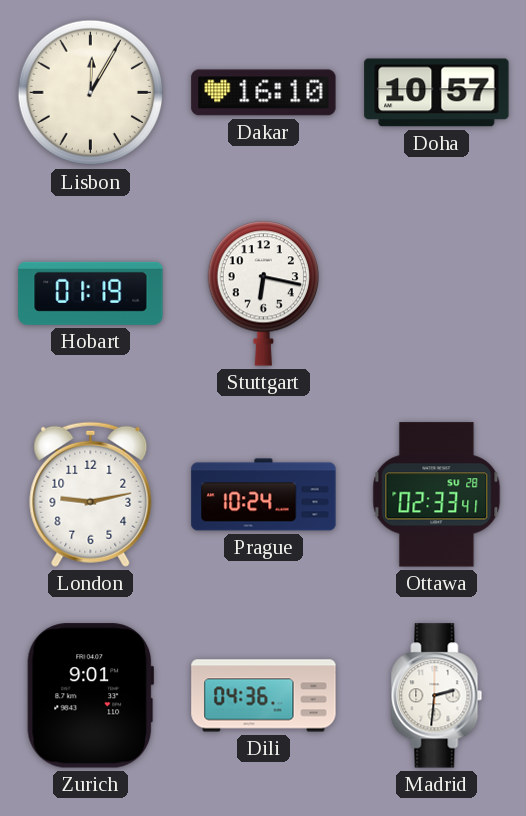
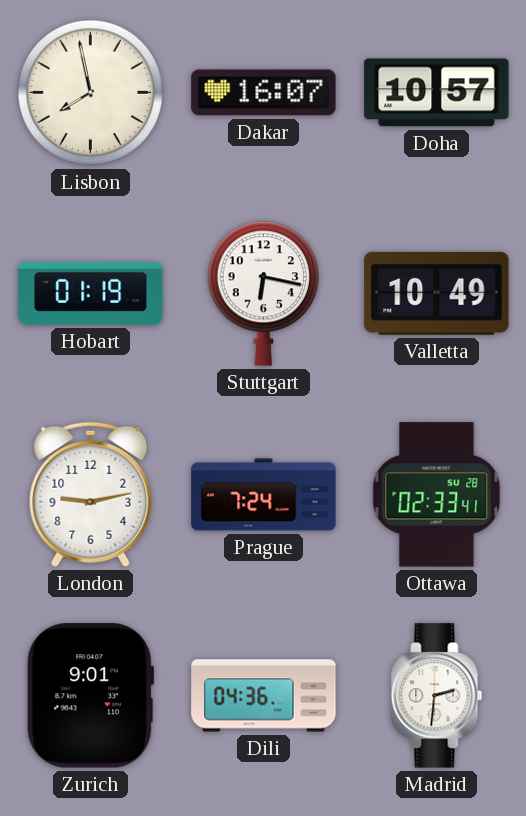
Lisbon: 12:05 -> 7:58 (91, 93)
Dakar: 16:10 -> 16:07 (264, 93)
Valletta: none -> 10:49 (437, 293)
Prague: 10:24 -> 7:24 (264, 495)
